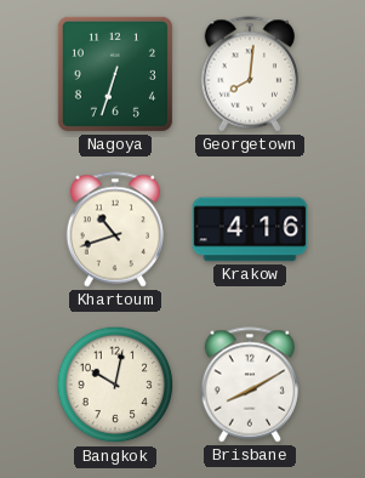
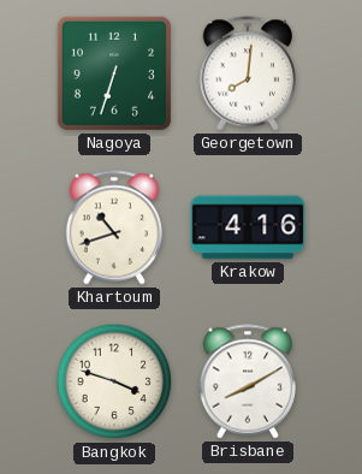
Bangkok: 10:02 -> 3:48 (114, 381)
